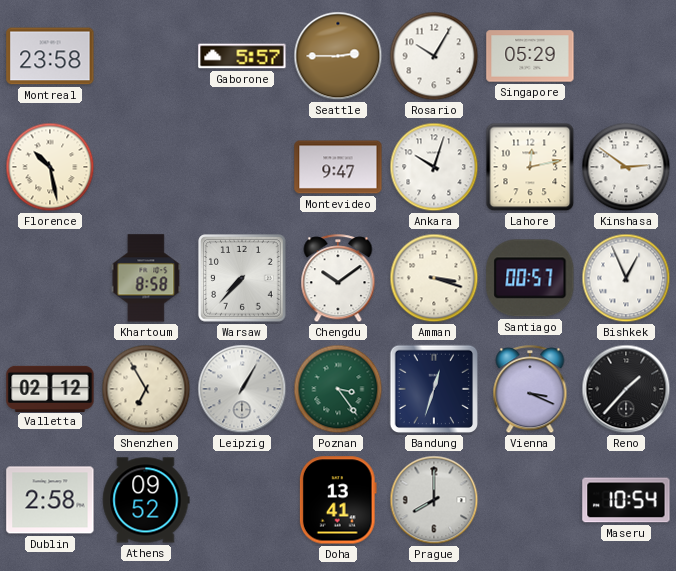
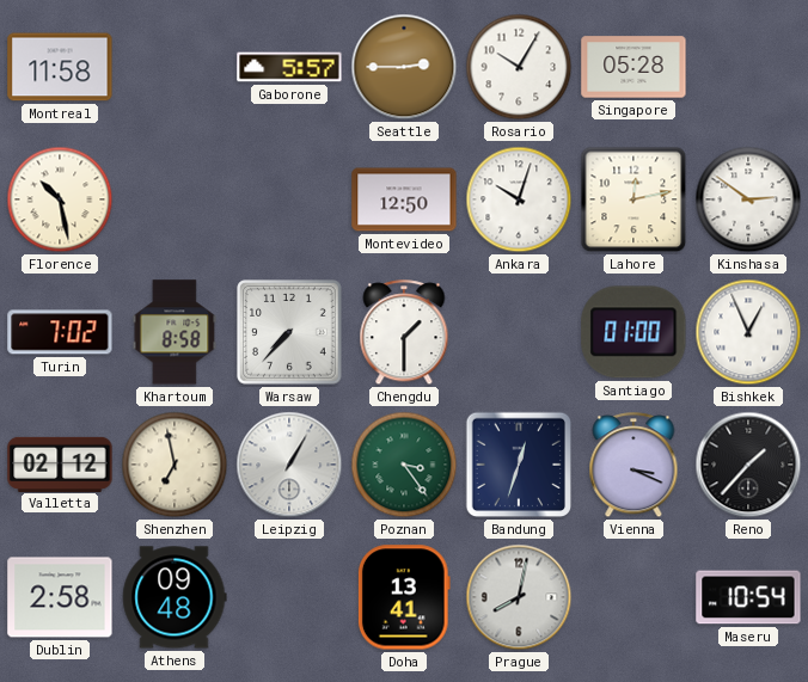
Montreal: 23:58 -> 11:58 (60, 67)
Singapore: 05:29 -> 05:28 (633, 67)
Montevideo: 9:47 -> 12:50 (404, 199)
Turin: none -> 7:02 (60, 332)
Chengdu: 10:09 -> 1:30 (404, 333)
Amman: 3:18 -> none (434, 278)
Santiago: 00:57 -> 01:00 (633, 332)
Shenzhen: 6:55 -> 6:58 (175, 465)
Athens: 09:52 -> 09:48 (175, 597)
Prague: 8:00 -> 8:02 (519, 597)
